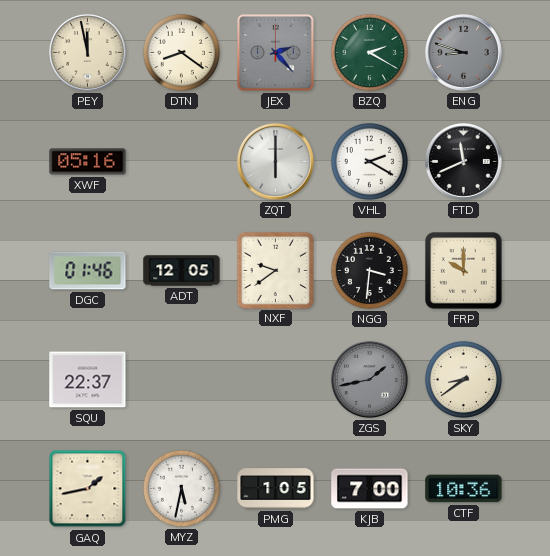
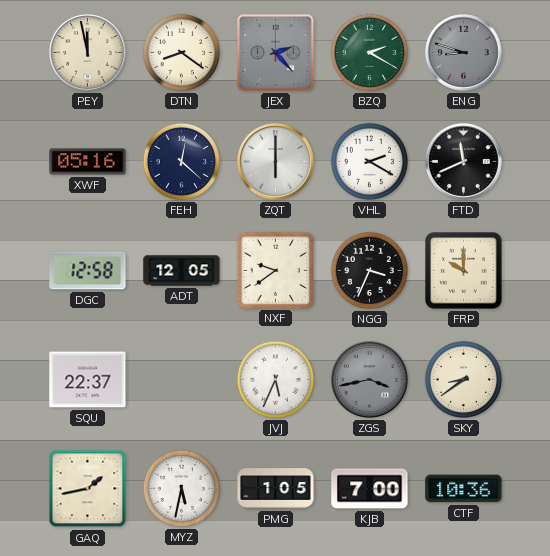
FEH: none -> 12:22 (181, 161)
DGC: 01:46 -> 12:58 (88, 271)
NGG: 3:31 -> 3:34 (369, 270)
JVJ: none -> 5:34 (275, 379)
ZGS: 1:43 -> 3:43 (370, 380)
